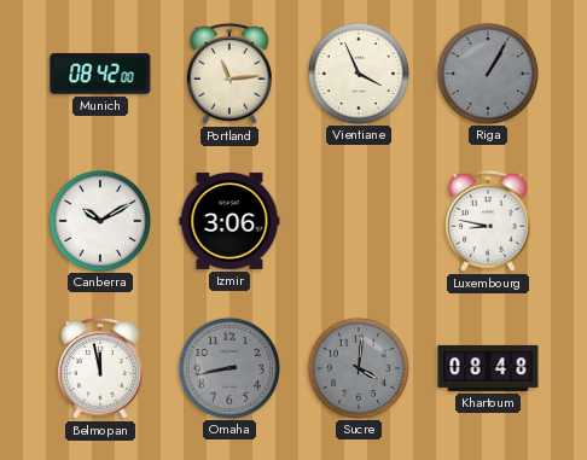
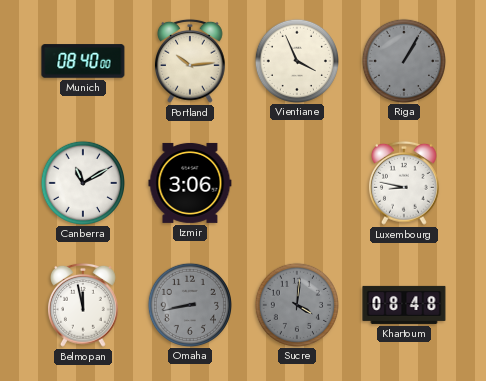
Munich: 08:42 -> 08:40 (83, 61)
Portland: 11:14 -> 10:14 (191, 61)
Canberra: 10:10 -> 11:10 (82, 182)
